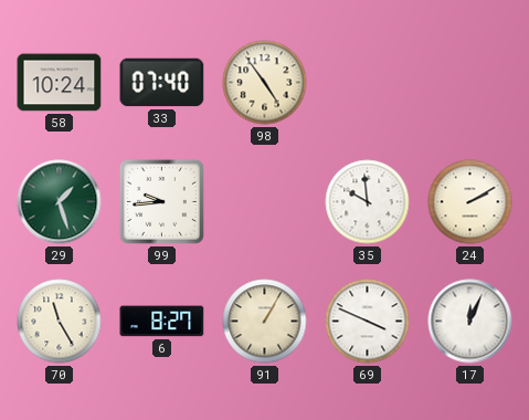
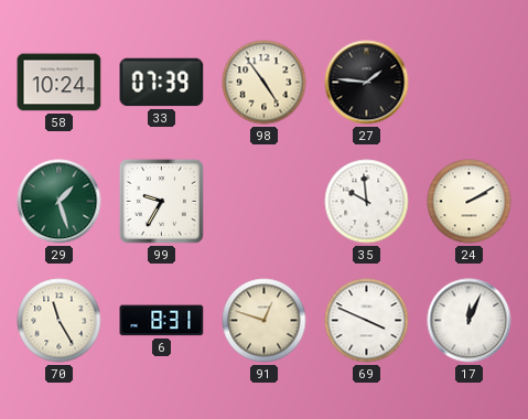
33: 07:40 -> 07:39 (162, 83)
27: none -> 1:46 (367, 83)
99: 9:44 -> 9:35 (161, 201)
6: 8:27 -> 8:31 (162, 321)
91: 1:05 -> 12:48 (265, 321)
